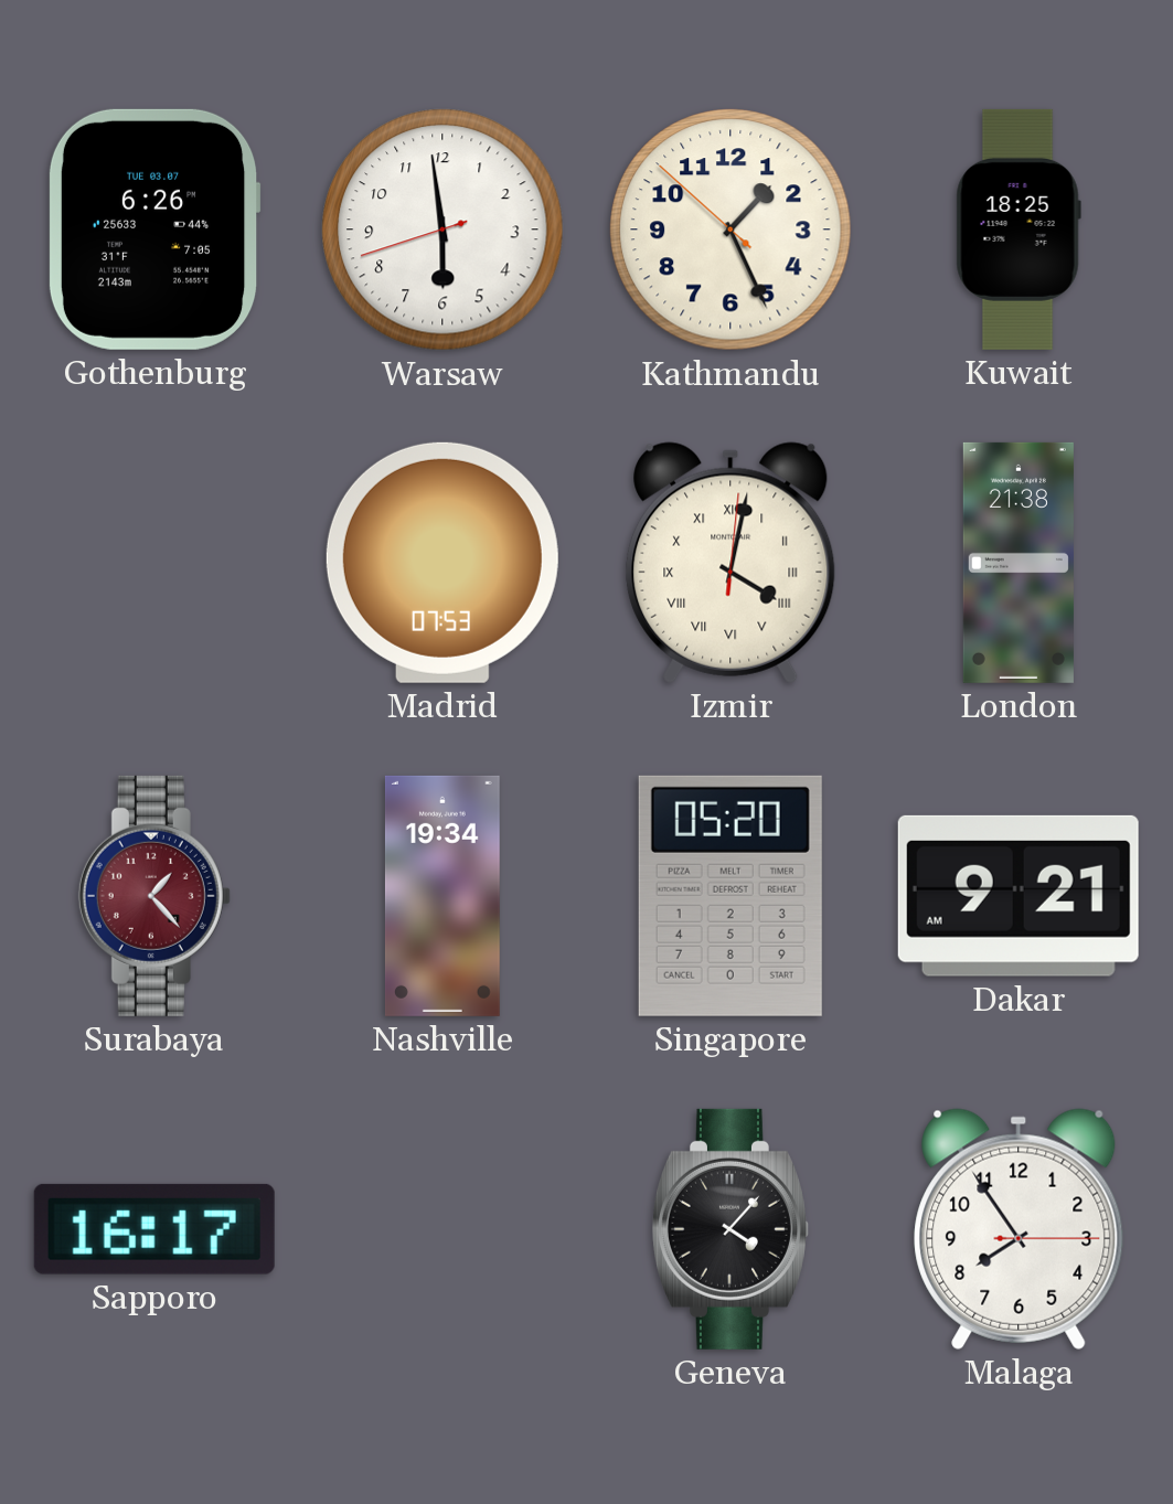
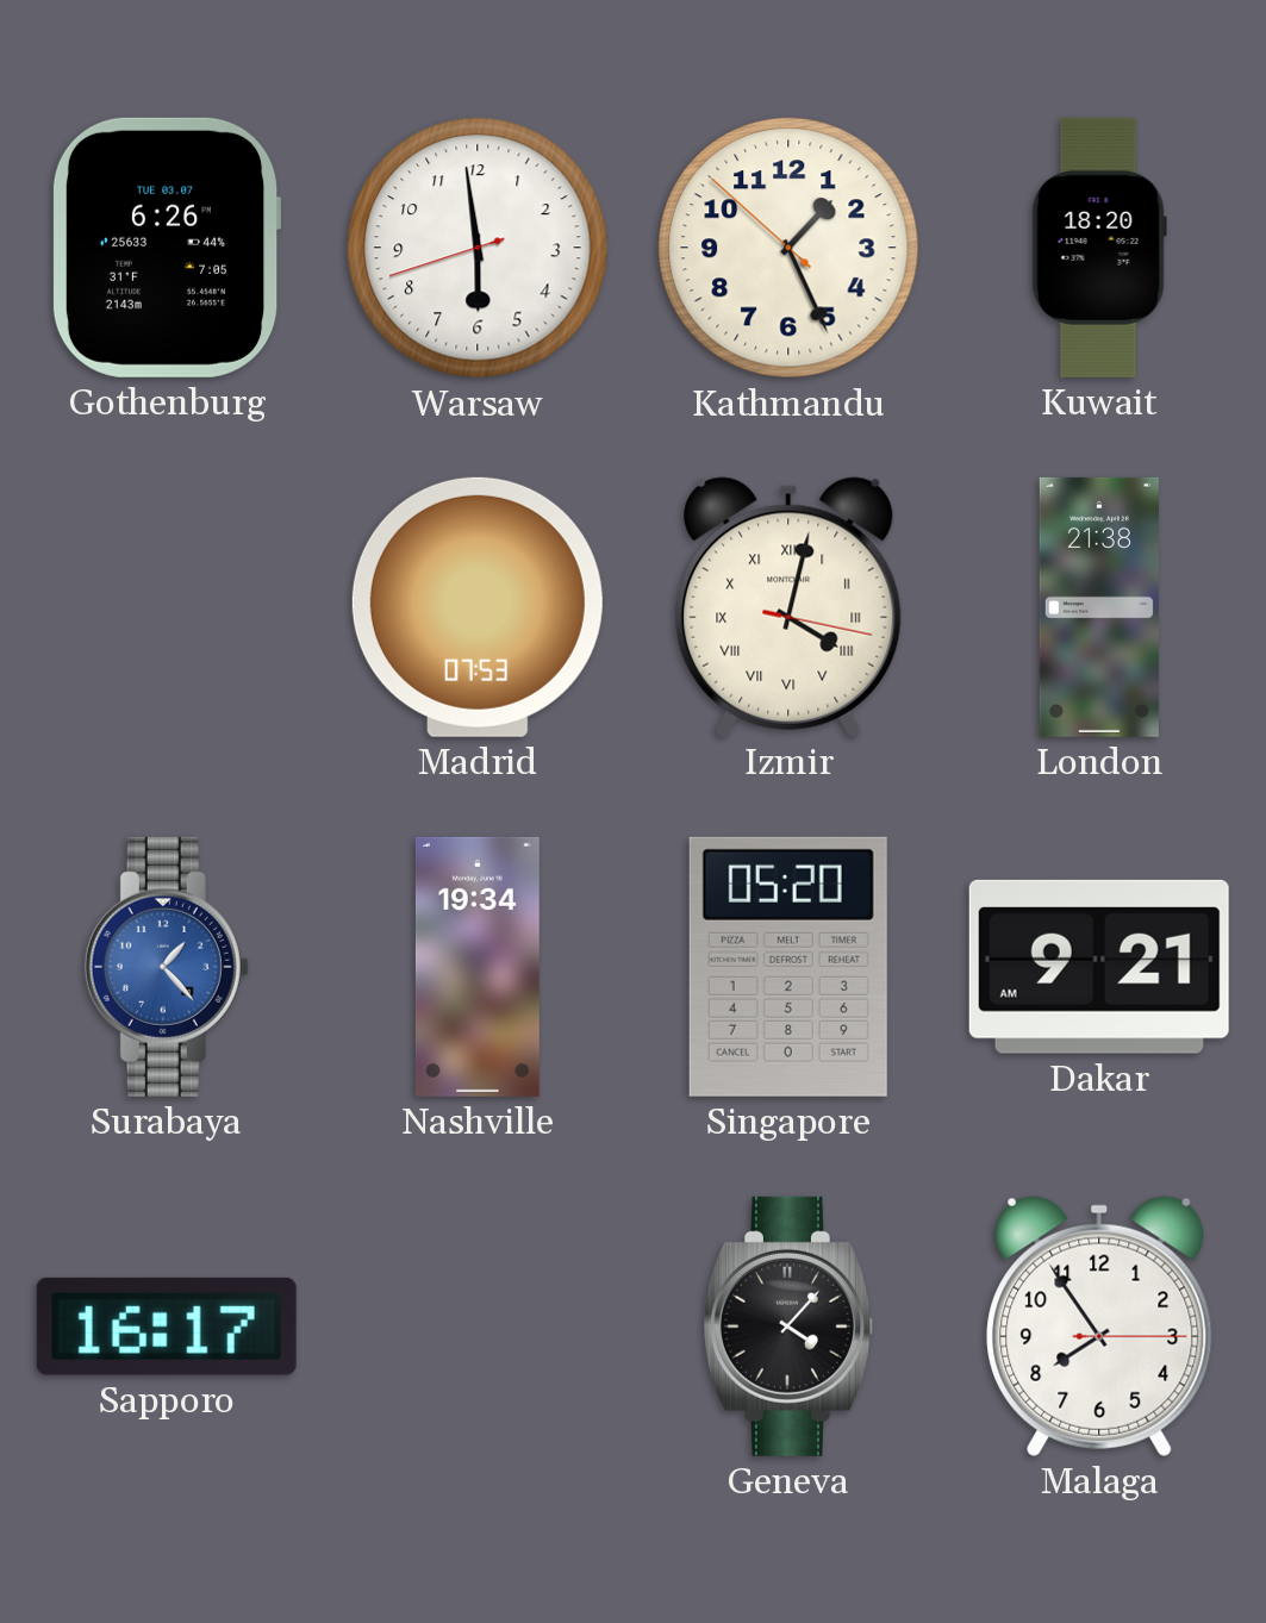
Kuwait: 18:25 -> 18:20 (1099, 248)
Izmir: 4:02:01 -> 4:02:17 (788, 607)
Surabaya dial: burgundy -> blue (167, 967)
